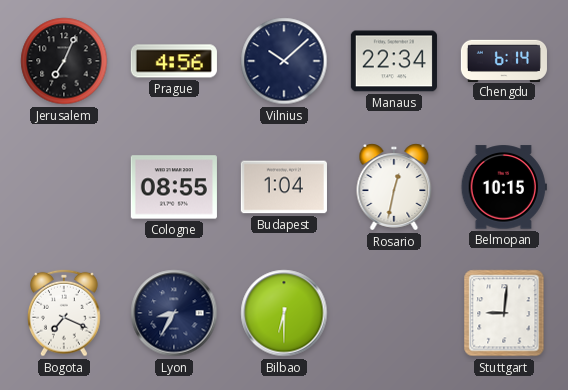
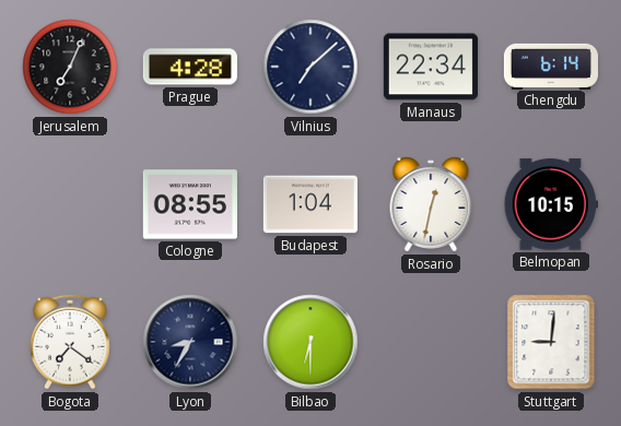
Prague: 4:56 -> 4:28 (190, 67)
Vilnius: 10:08 -> 7:08 (310, 67)
Bogota: 7:19 -> 7:21 (71, 342)
